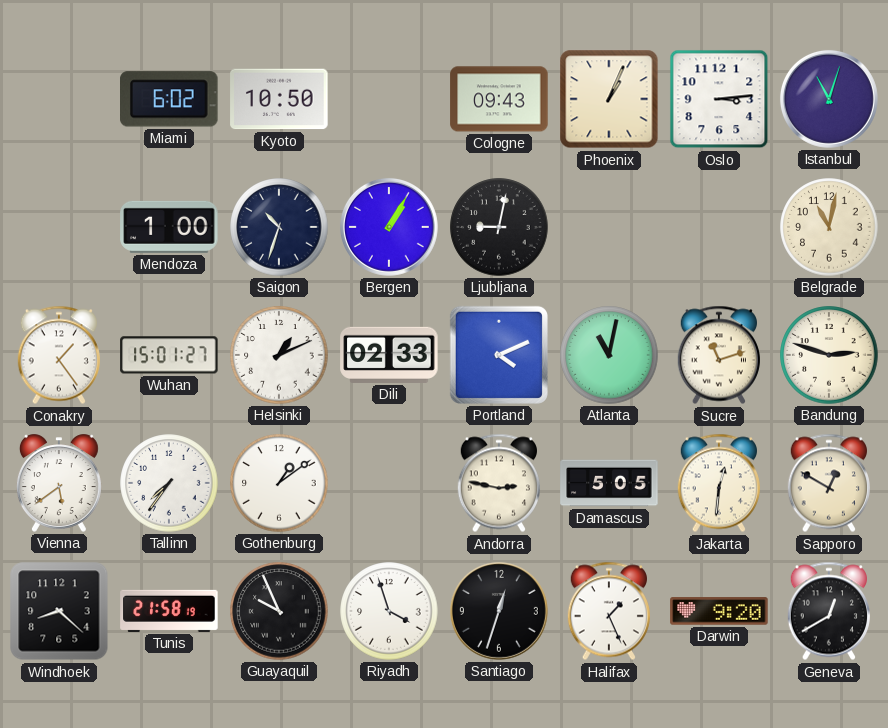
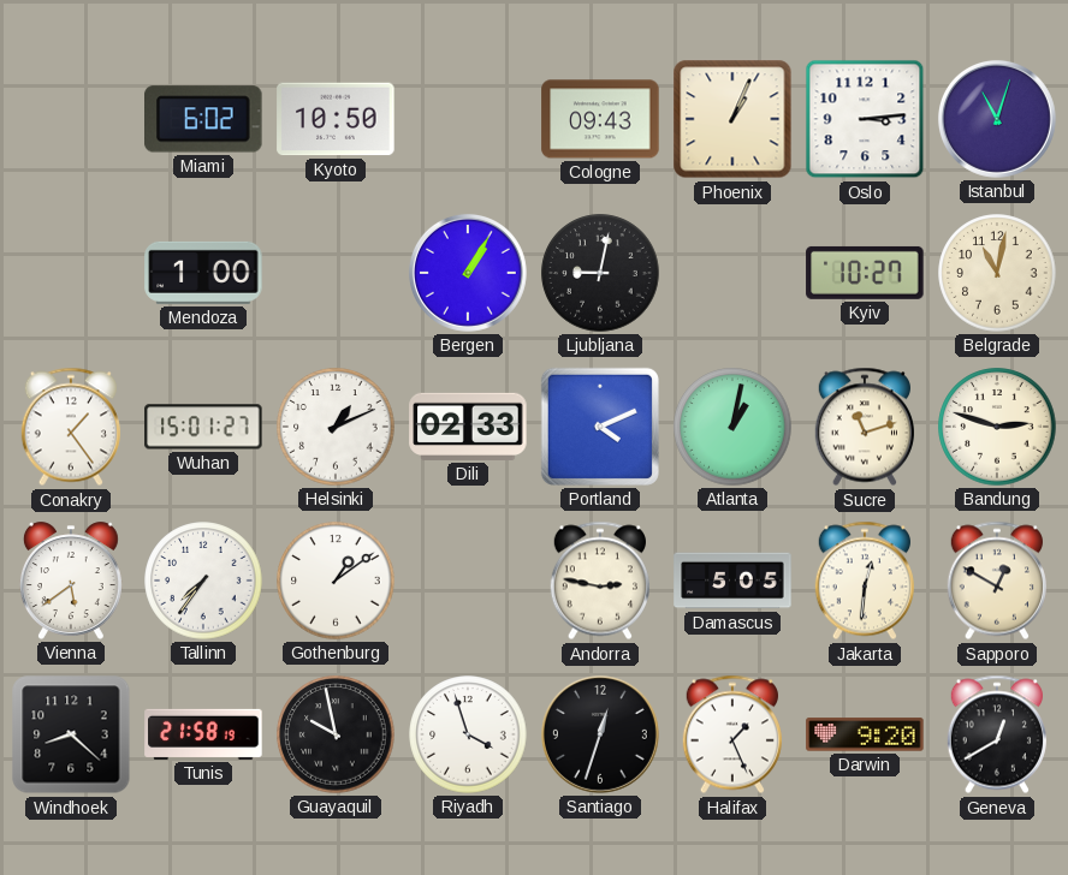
Saigon: 10:33 -> none (279, 227)
Kyiv: none -> 10:27 (865, 273)
Atlanta: 11:02 -> 1:02 (732, 427)
Guayaquil: 9:56 -> 9:58 (336, 734)
